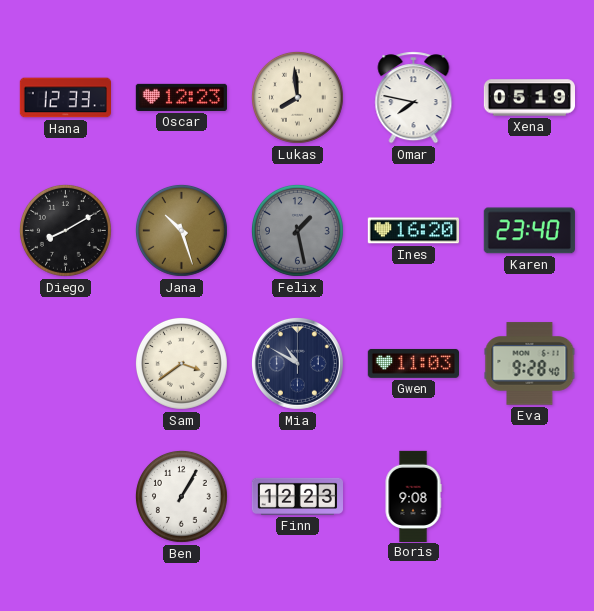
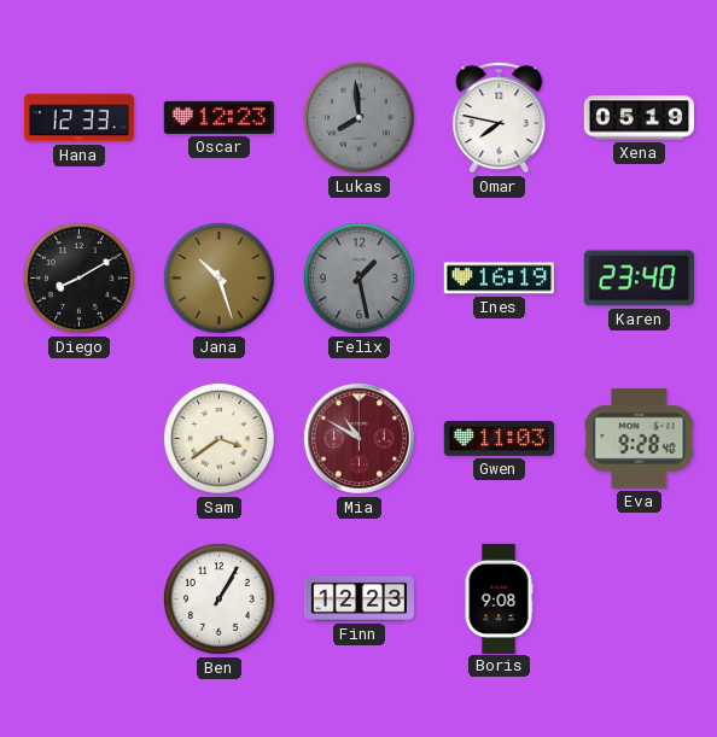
Lukas dial: cream -> grey (360, 118)
Ines: 16:20 -> 16:19 (499, 279)
Mia dial: navy -> burgundy (358, 438)
